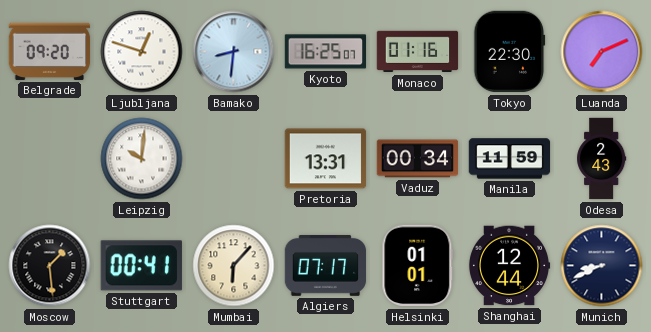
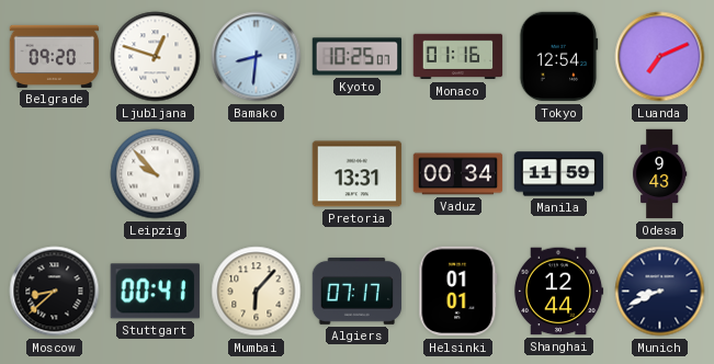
Kyoto: 16:25 -> 10:25 (358, 57)
Tokyo: 22:30 -> 12:54 (559, 57)
Leipzig: 10:01 -> 9:53 (156, 174)
Odesa: 2:43 -> 9:43 (660, 174)
Moscow: 1:29 -> 8:38 (55, 292)
